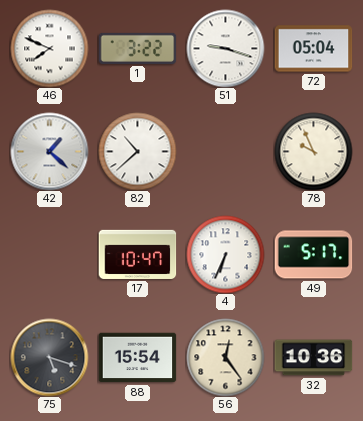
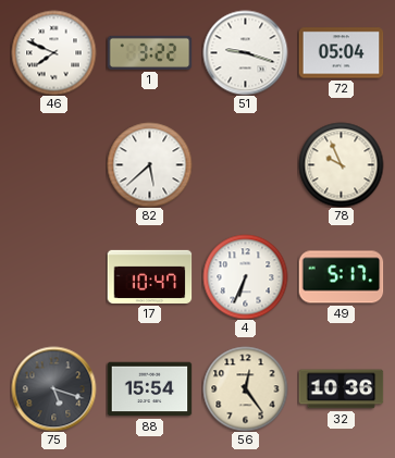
42: 1:22 -> none (49, 151)
82: 10:38 -> 5:38 (149, 164)
